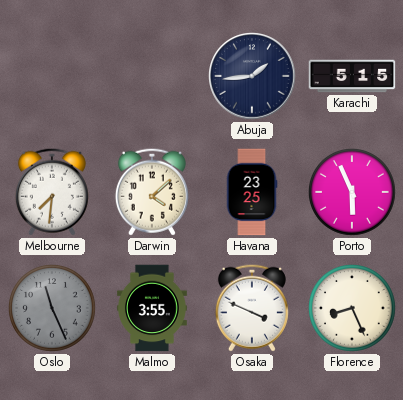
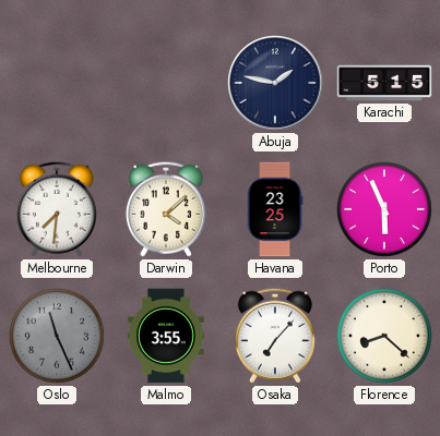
Abuja: 1:44 -> 1:47 (275, 83)
Osaka: 3:49 -> 7:07 (275, 336)
Florence: 8:26 -> 8:22 (385, 337)
